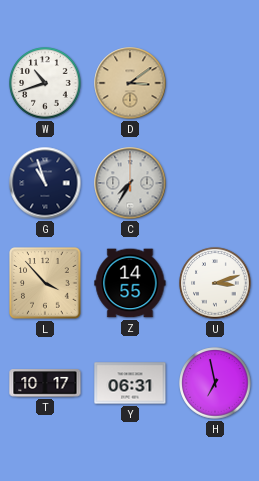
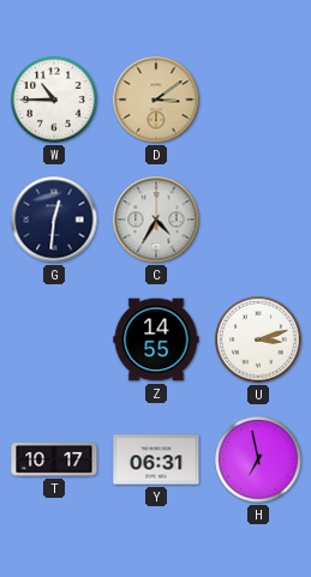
W: 10:42 -> 10:45 (54, 100)
G: 10:57 -> 12:31 (54, 220)
C: 7:35 -> 4:35 (156, 220)
L: 3:53 -> none (45, 283)
